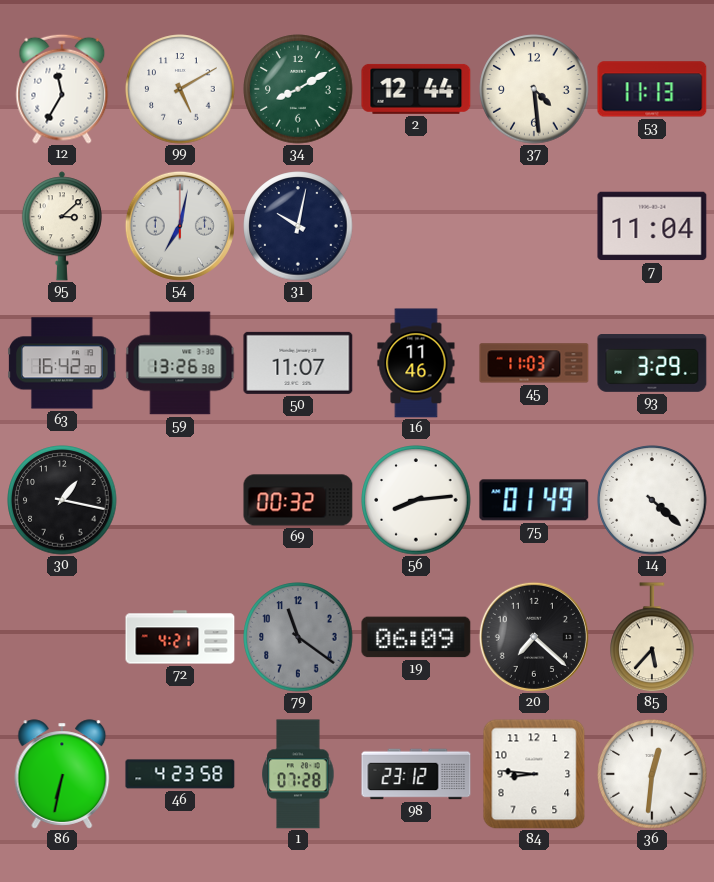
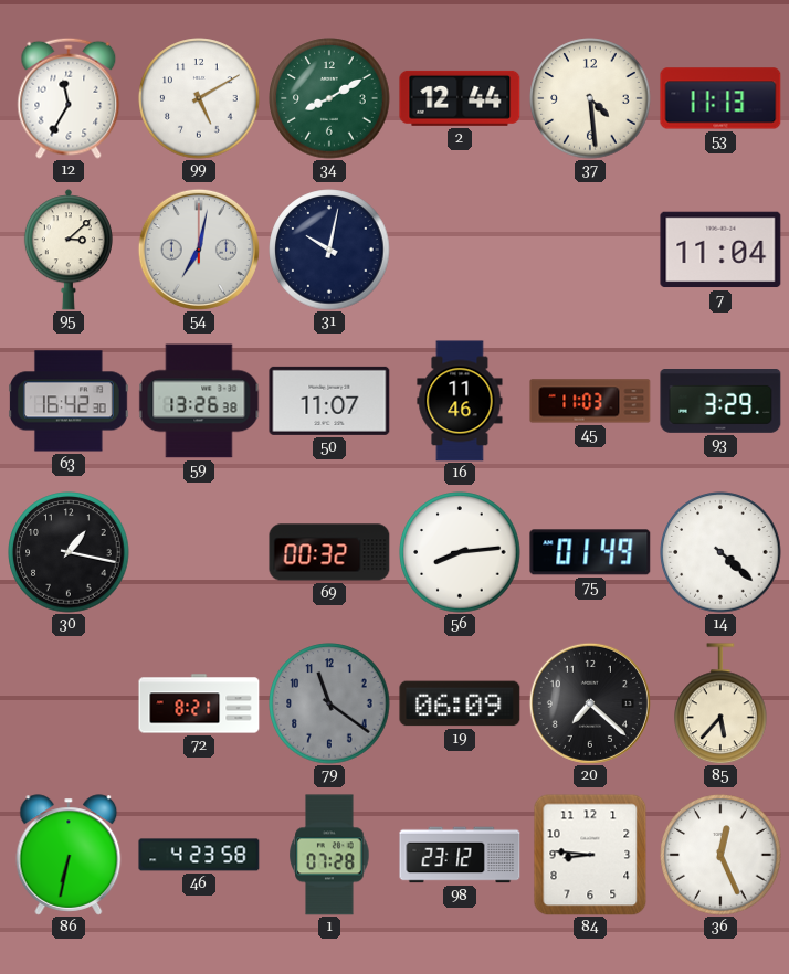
72: 4:21 -> 8:21 (199, 703)
36: 12:31 -> 12:26 (720, 855)
